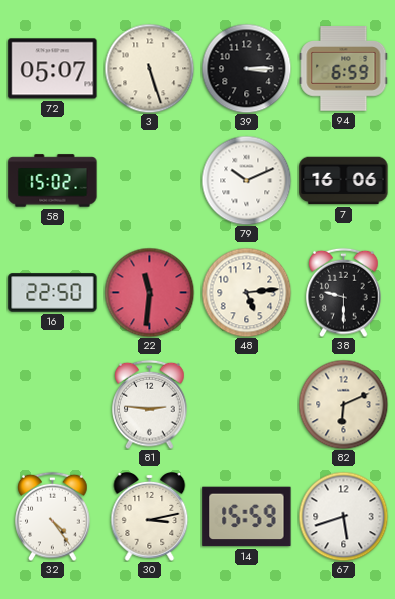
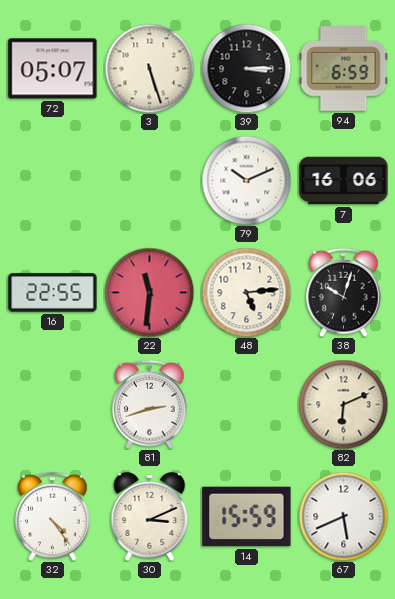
58: 15:02 -> none (53, 181)
16: 22:50 -> 22:55 (53, 293)
38: 9:30 -> 10:03 (344, 292)
81: 2:46 -> 2:42 (150, 404)
30: 3:13 -> 3:11 (150, 517)
67: 5:42 -> 5:41 (343, 516)
